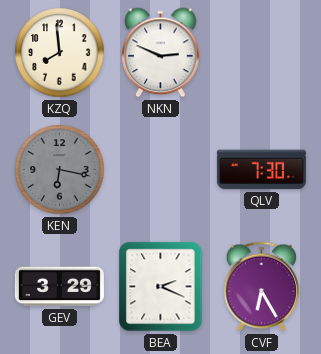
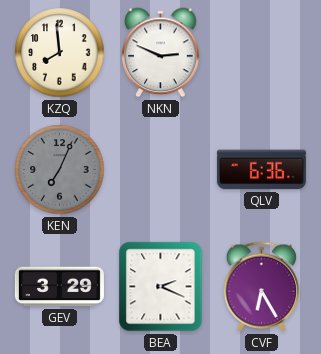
KEN: 6:17 -> 7:04 (60, 170)
QLV: 7:30 -> 6:36 (261, 170)
